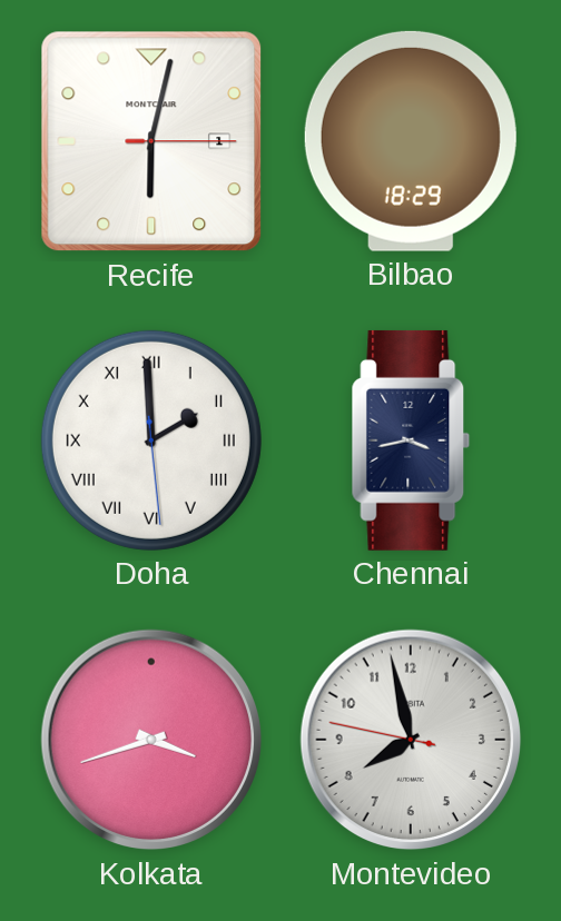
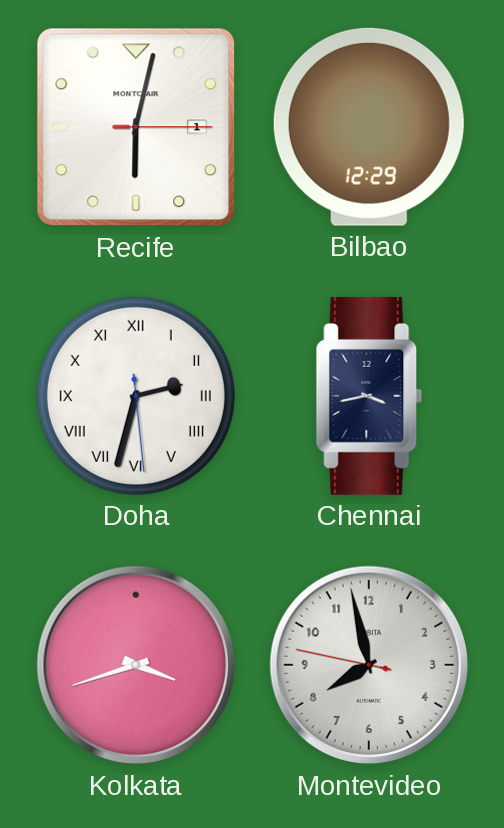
Bilbao: 18:29 -> 12:29 (369, 127)
Doha: 1:59 -> 2:32 (136, 396)
